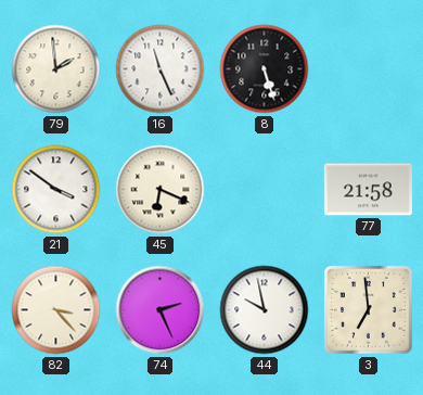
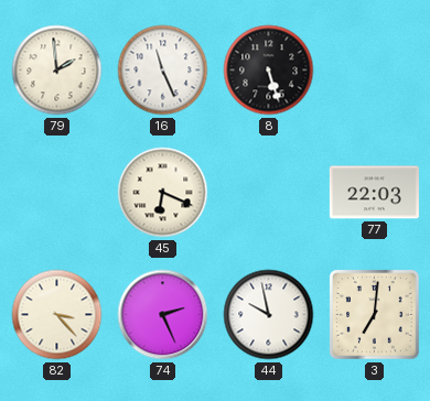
21: 3:51 -> none (56, 190)
77: 21:58 -> 22:03 (374, 193)
3: 6:59 -> 7:01 (375, 315)
